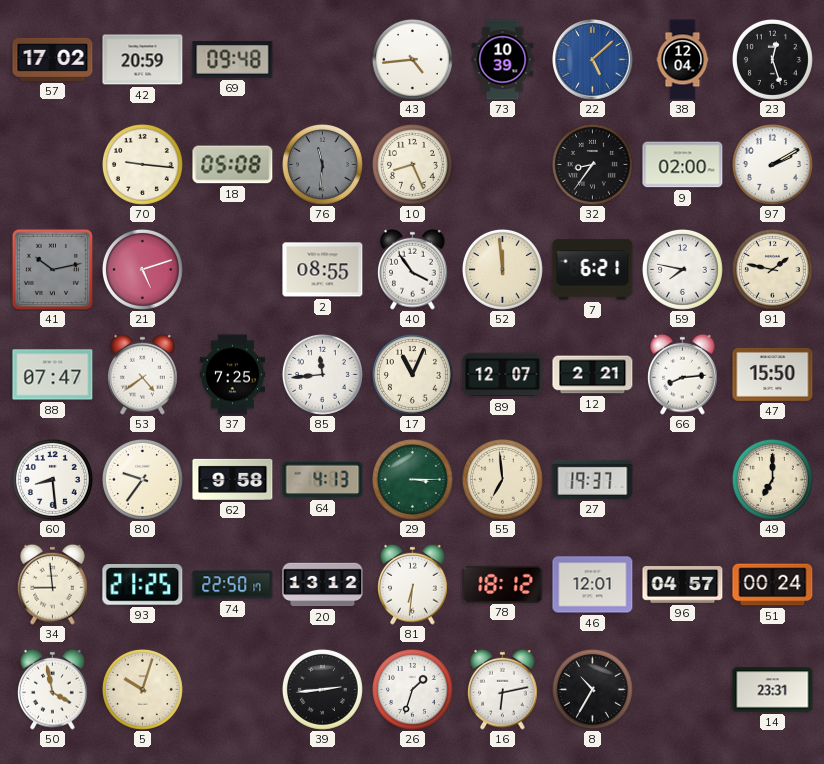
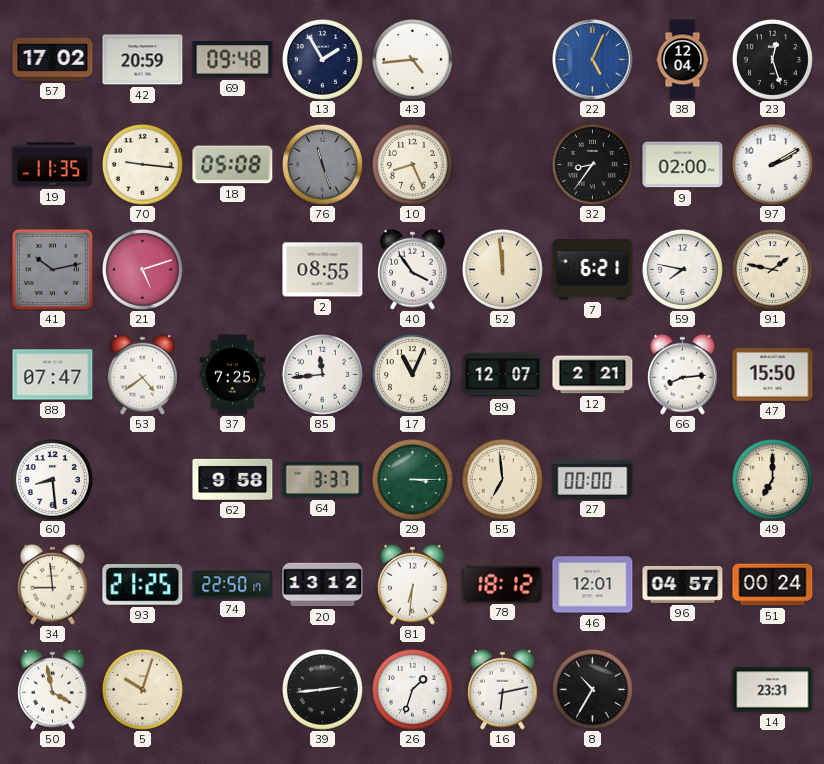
13: none -> 1:55 (322, 59)
73: 10:39 -> none (503, 60)
22: 5:08 -> 5:04 (593, 60)
19: none -> 11:35 (53, 165)
76: 11:31 -> 11:27 (322, 164)
80: 9:36 -> none (142, 479)
64: 4:13 -> 3:37 (323, 480)
27: 19:37 -> 00:00 (593, 479)
